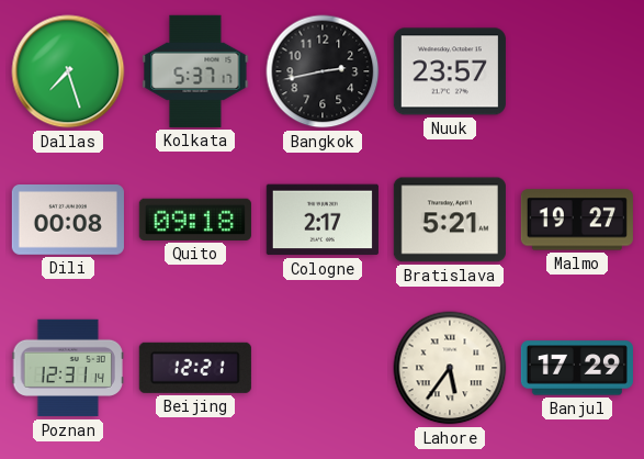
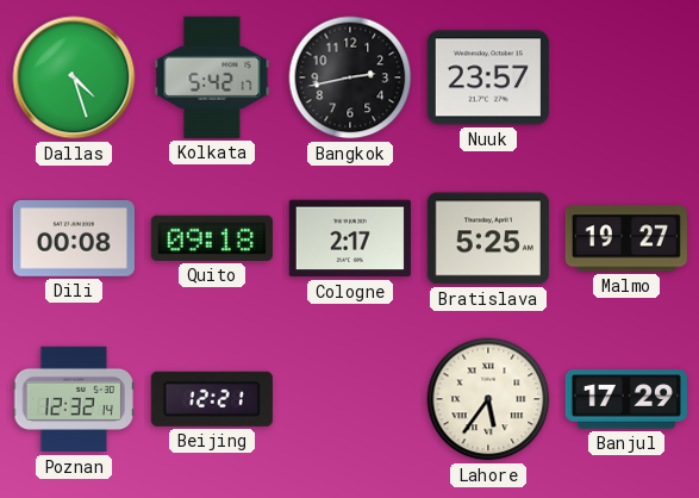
Dallas: 7:27 -> 4:27 (74, 77)
Kolkata: 5:37 -> 5:42 (212, 77)
Bratislava: 5:21 -> 5:25 (488, 238)
Poznan: 12:31 -> 12:32 (74, 399)
